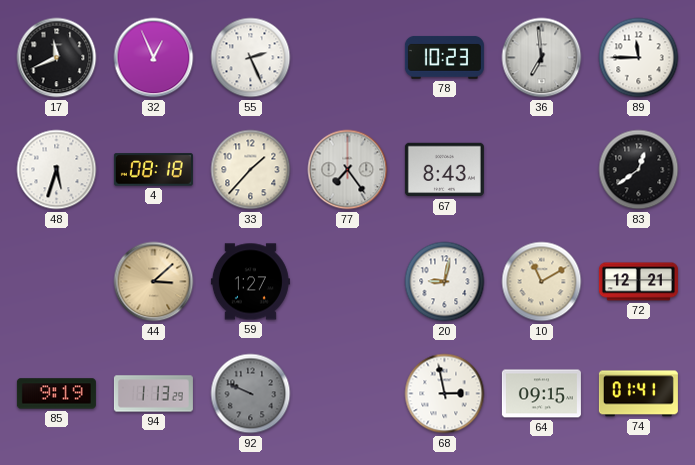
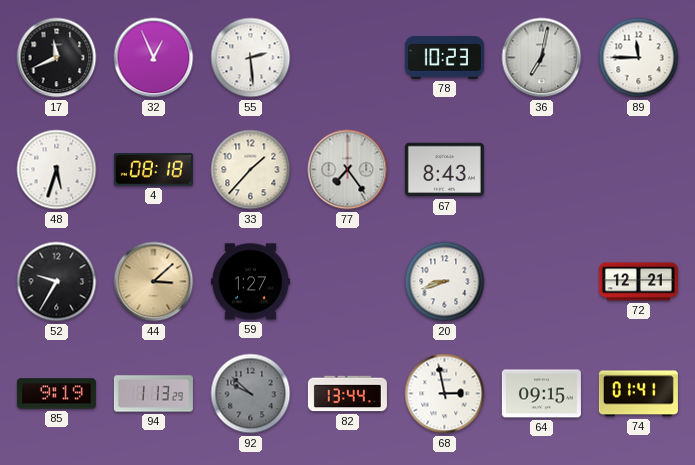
55: 2:26 -> 2:29 (251, 58)
36: 6:59 -> 7:02 (542, 58)
83: 12:39 -> none (639, 170)
52: none -> 9:35 (57, 282)
20: 9:02 -> 8:42 (445, 282)
10: 11:10 -> none (542, 282)
92: 9:49 -> 9:52 (251, 394)
82: none -> 13:44 (347, 394)
